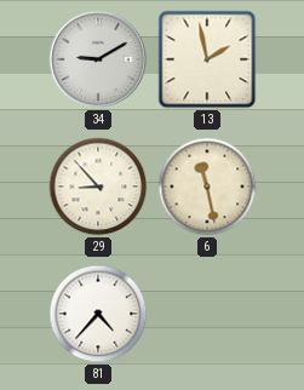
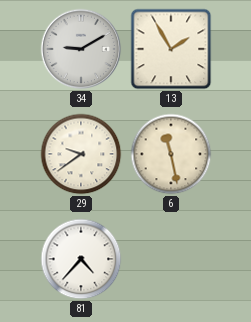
13: 1:58 -> 1:55 (171, 49)
29: 8:53 -> 9:39 (81, 154)
